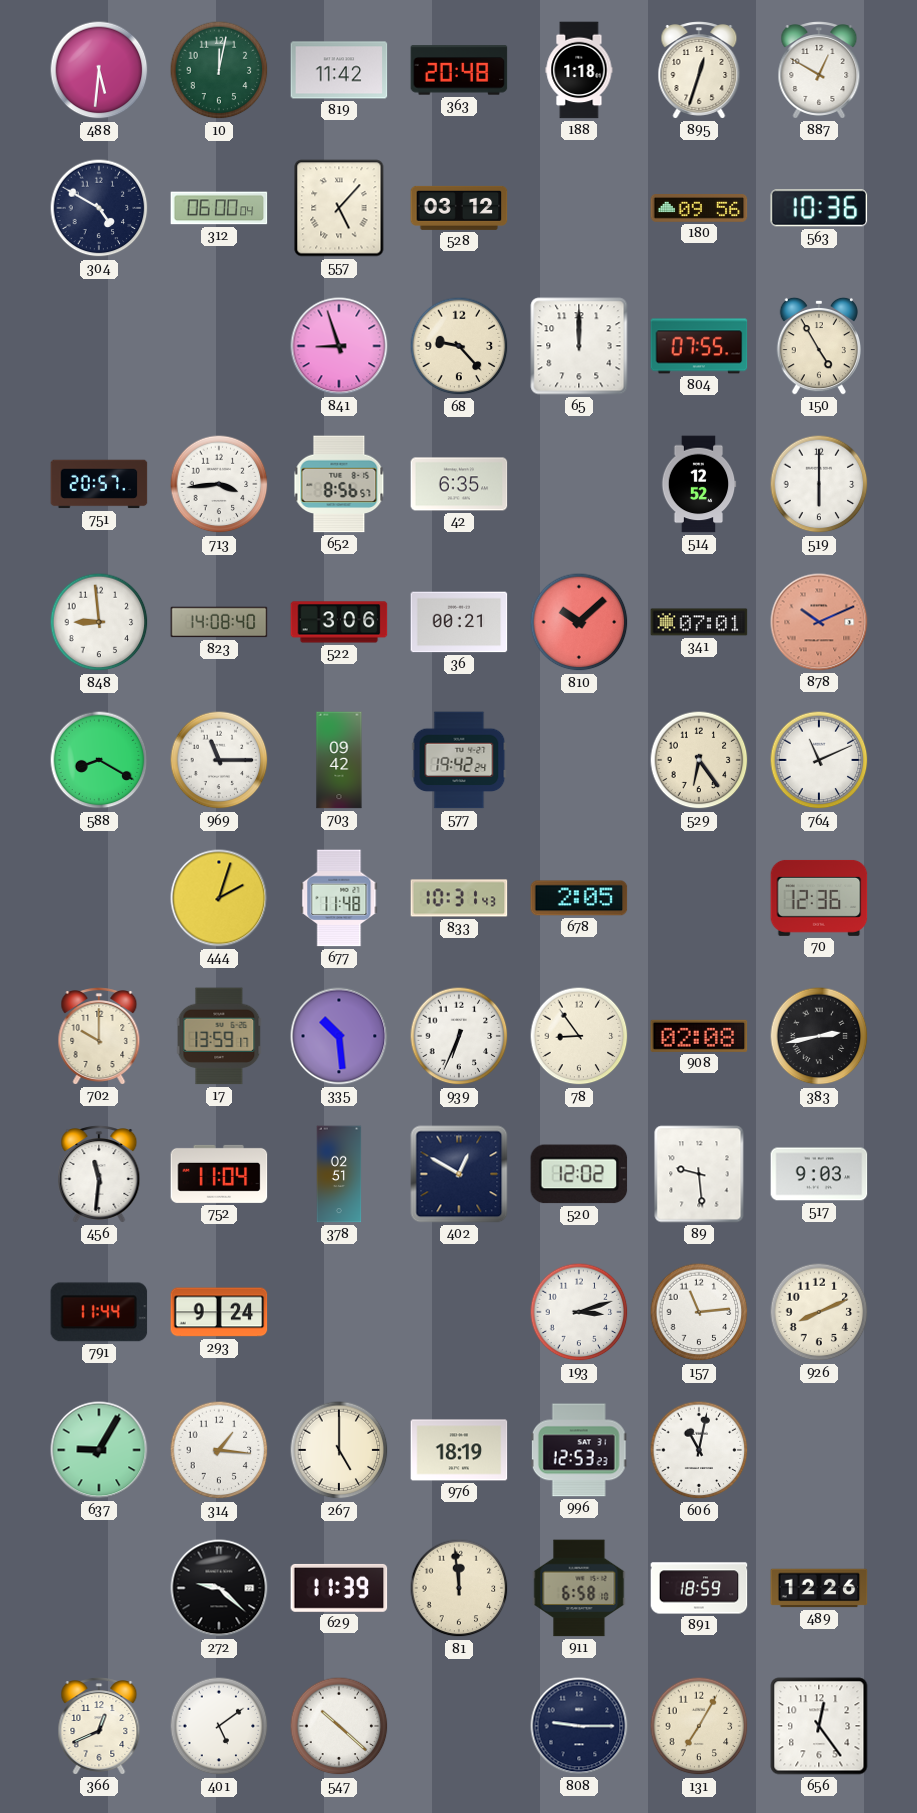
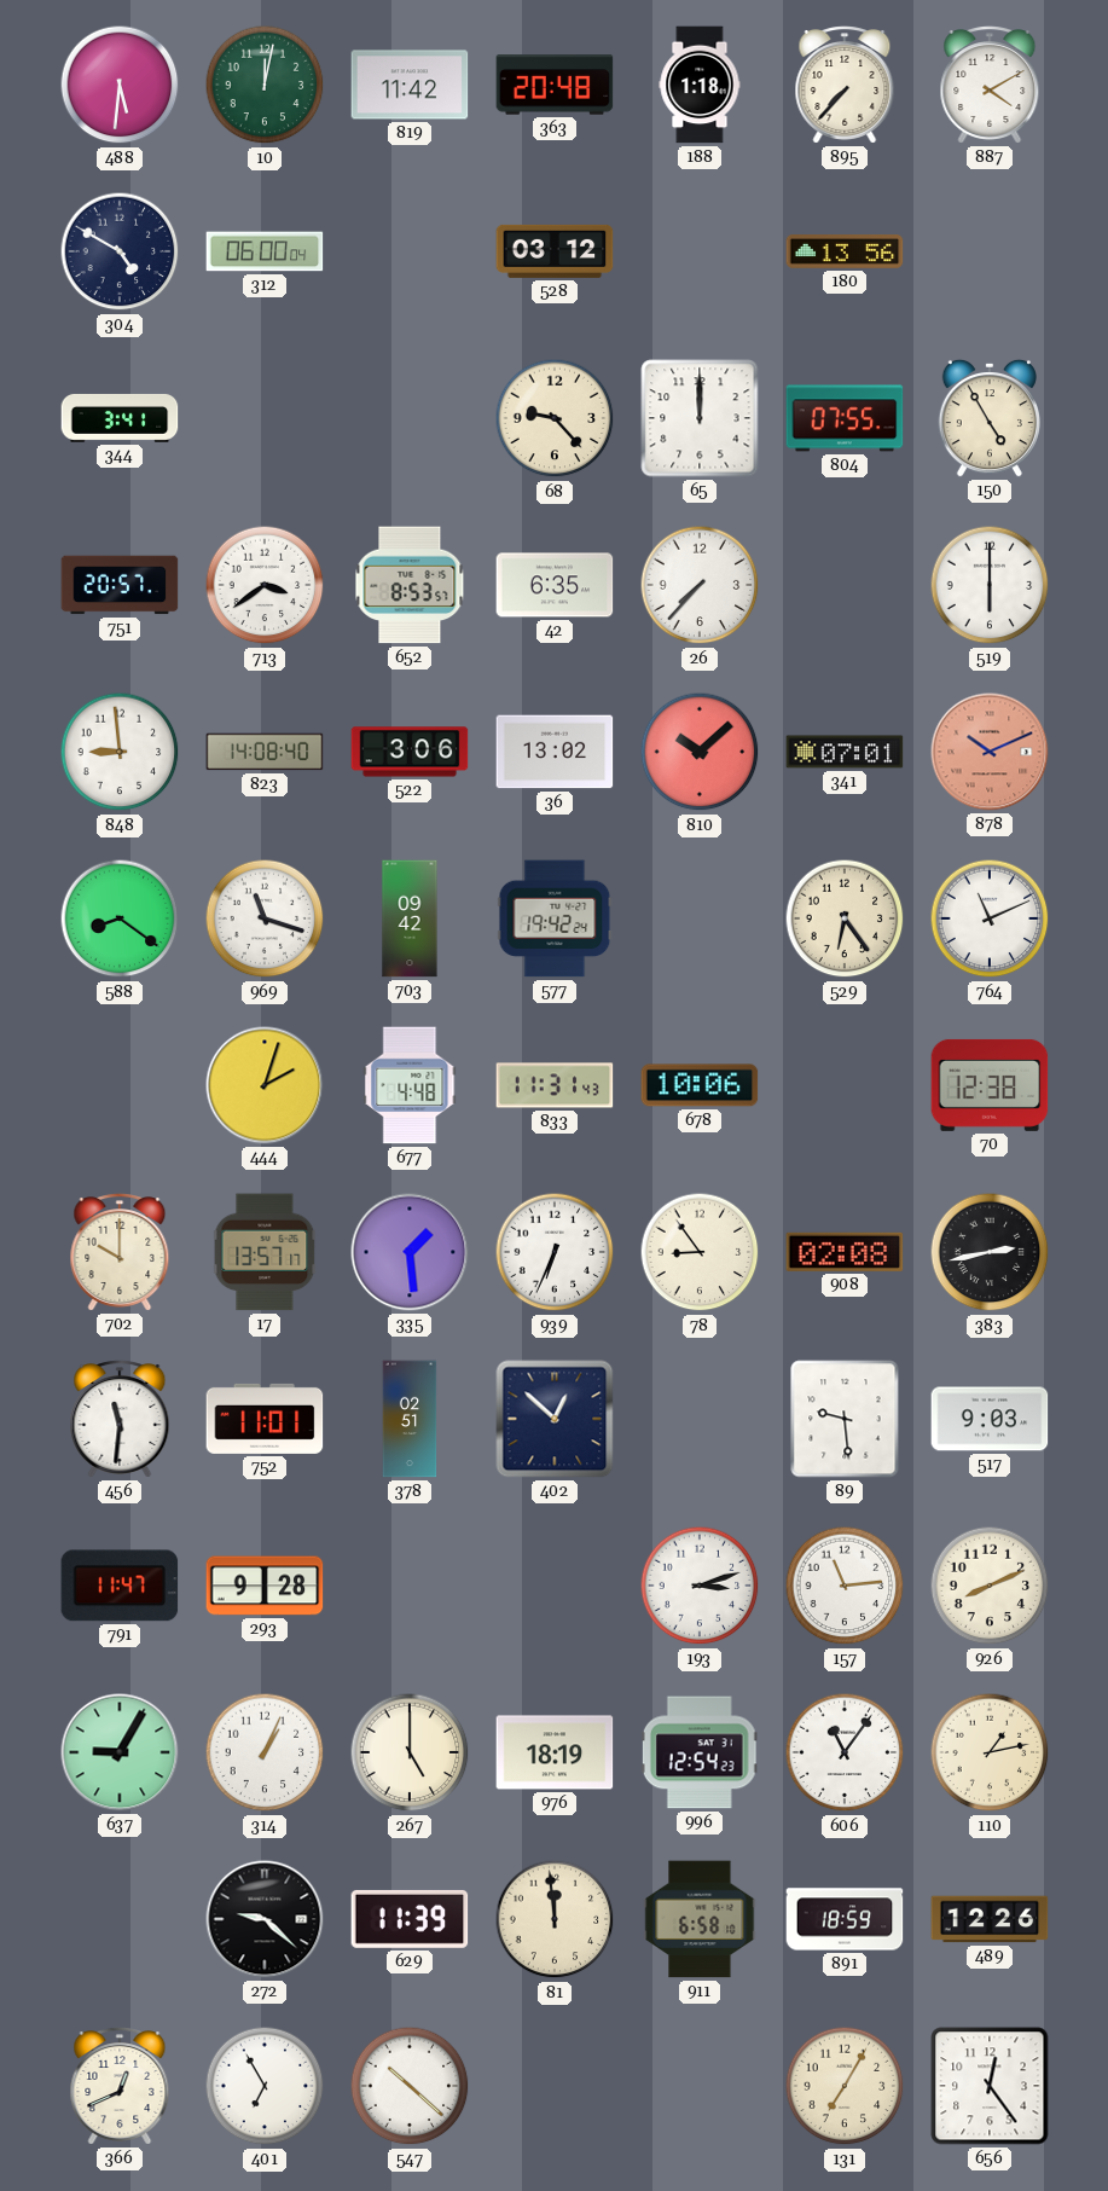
895: 12:33 -> 7:37 (845, 85)
887: 12:50 -> 4:10 (990, 85)
557: 5:07 -> none (339, 208)
180: 09:56 -> 13:56 (845, 253)
563: 10:36 -> none (819, 208)
344: none -> 3:41 (120, 418)
841: 8:57 -> none (339, 346)
713: 3:44 -> 3:39 (265, 585)
652: 8:56 -> 8:53 (410, 585)
26: none -> 7:37 (700, 585)
514: 12:52 -> none (699, 484)
36: 00:21 -> 13:02 (555, 752)
588: 8:20 -> 8:21 (120, 918)
969: 11:15 -> 11:18 (265, 918)
677: 11:48 -> 4:48 (410, 1085)
833: 10:31 -> 11:31 (555, 1085)
678: 2:05 -> 10:06 (700, 1085)
70: 12:36 -> 12:38 (990, 1085)
17: 13:59 -> 13:57 (265, 1252)
335: 10:29 -> 1:29 (410, 1252)
752: 11:04 -> 11:01 (265, 1419)
402: 12:50 -> 12:52 (555, 1419)
520: 12:02 -> none (579, 1174)
791: 11:44 -> 11:47 (120, 1586)
293: 9:24 -> 9:28 (265, 1586)
314: 1:16 -> 1:04 (265, 1752)
996: 12:53 -> 12:54 (700, 1752)
606: 11:02 -> 11:06 (845, 1752)
110: none -> 1:13 (990, 1752)
401: 5:09 -> 6:55 (265, 2086)
808: 9:15 -> none (579, 1726)
